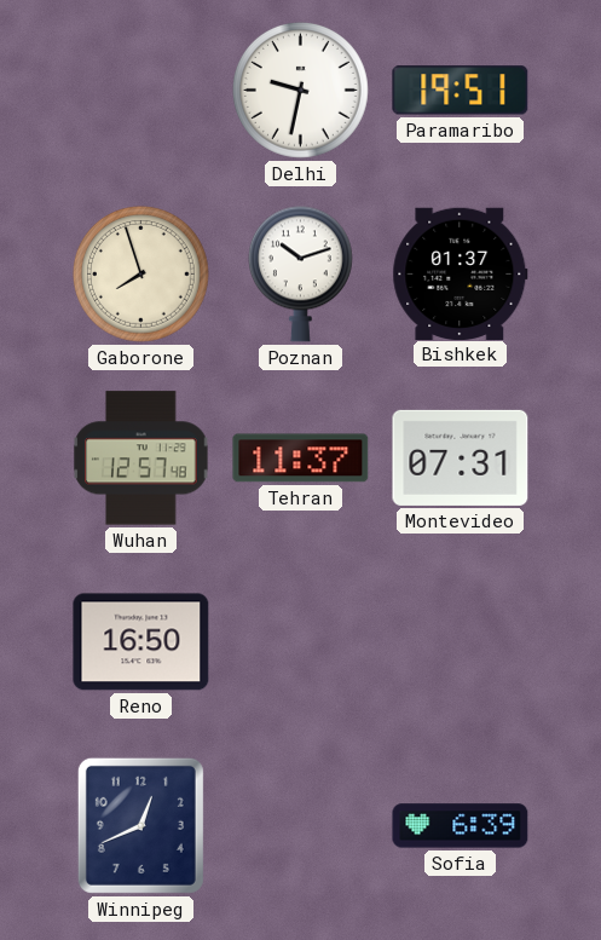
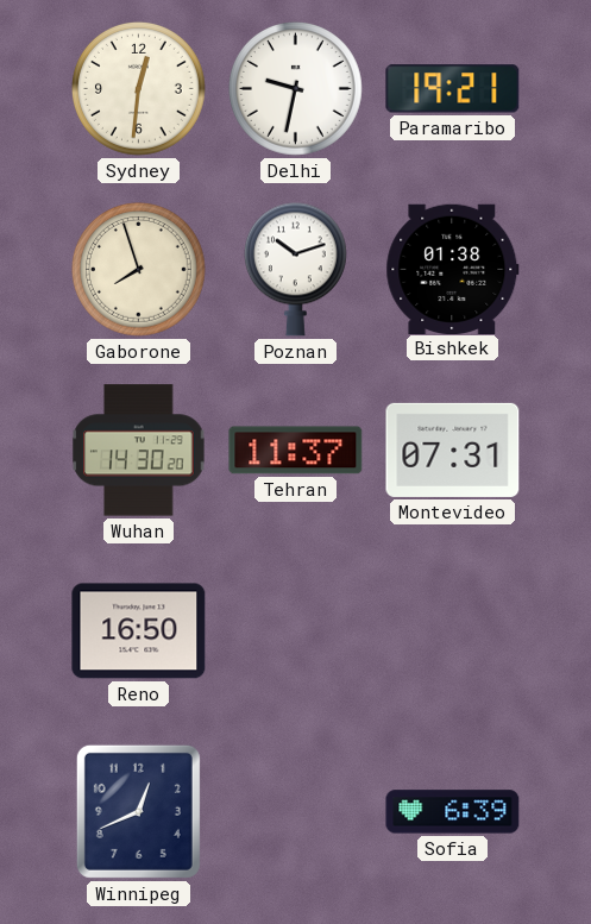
Sydney: none -> 12:31 (139, 89)
Paramaribo: 19:51 -> 19:21 (453, 89)
Bishkek: 01:37 -> 01:38 (453, 269)
Wuhan: 12:57 -> 14:30 (139, 451)
